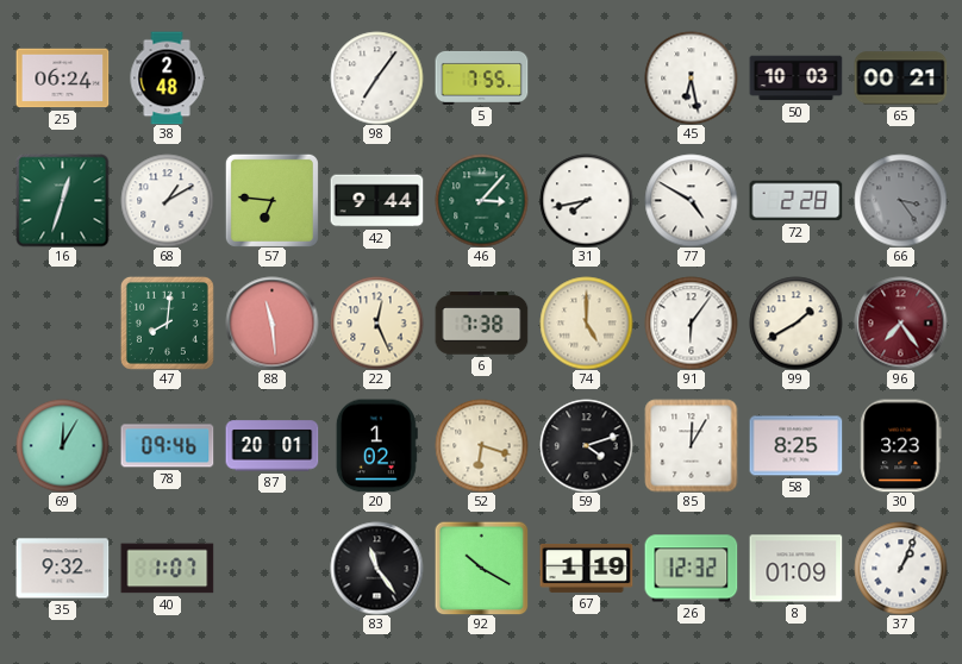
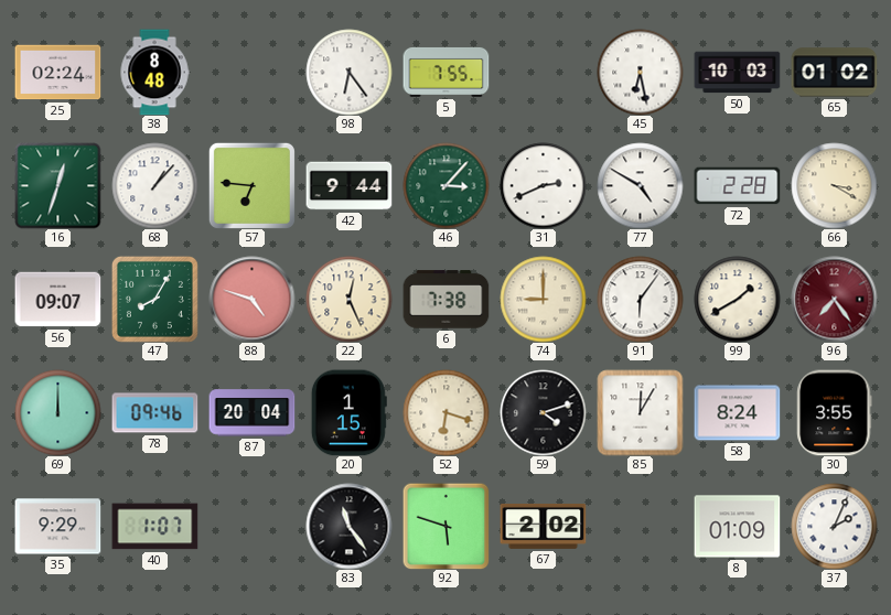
25: 06:24 -> 02:24 (57, 73)
38: 2:48 -> 8:48 (154, 72)
98: 7:06 -> 6:24 (348, 72)
65: 00:21 -> 01:02 (834, 73)
68: 1:10 -> 1:07 (154, 185)
31: 7:43 -> 2:41 (543, 185)
66: 3:24 -> 3:20 (834, 185)
66 dial: grey -> cream (834, 185)
56: none -> 09:07 (57, 300)
47: 8:01 -> 8:05 (154, 299)
88: 11:29 -> 4:48 (251, 299)
74: 5:00 -> 9:00 (543, 299)
69: 12:05 -> 12:00 (57, 412)
87: 20:01 -> 20:04 (251, 413)
20: 1:02 -> 1:15 (348, 412)
58: 8:25 -> 8:24 (737, 413)
30: 3:23 -> 3:55 (835, 412)
35: 9:32 -> 9:29 (57, 527)
92: 10:20 -> 5:48 (445, 526)
67: 1:19 -> 2:02 (543, 526)
26: 12:32 -> none (691, 569)
37: 1:04 -> 2:04 (834, 526)
